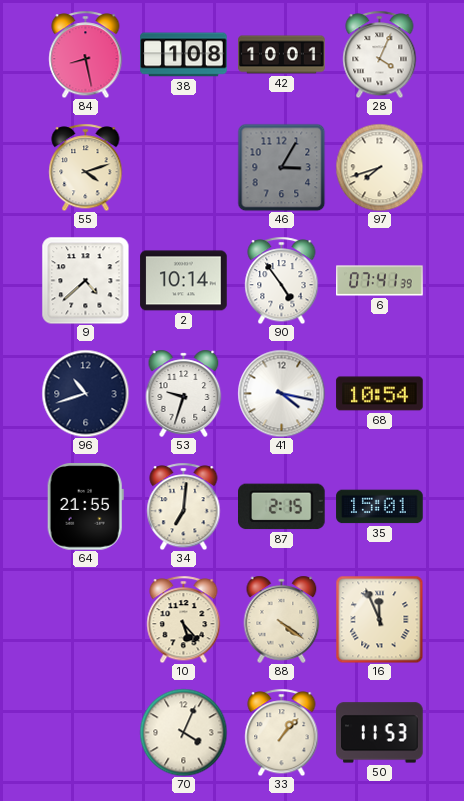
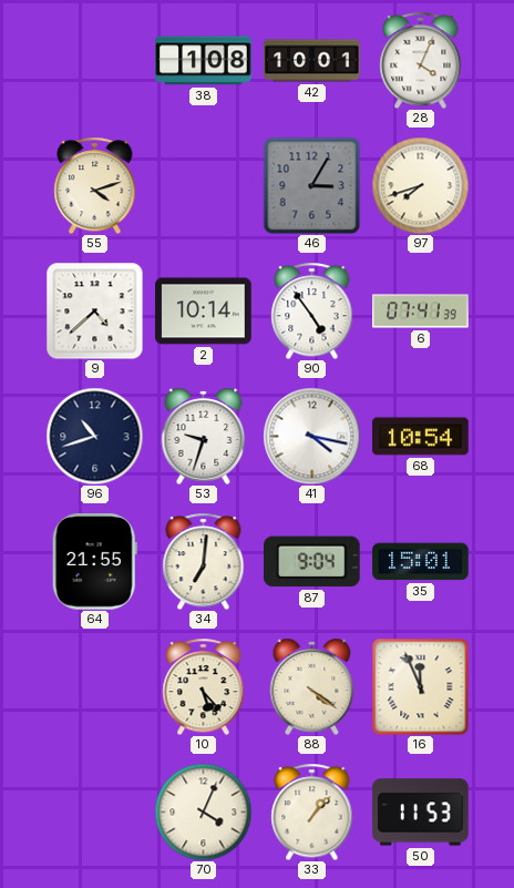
84: 8:28 -> none (86, 54)
87: 2:15 -> 9:04 (312, 562)
